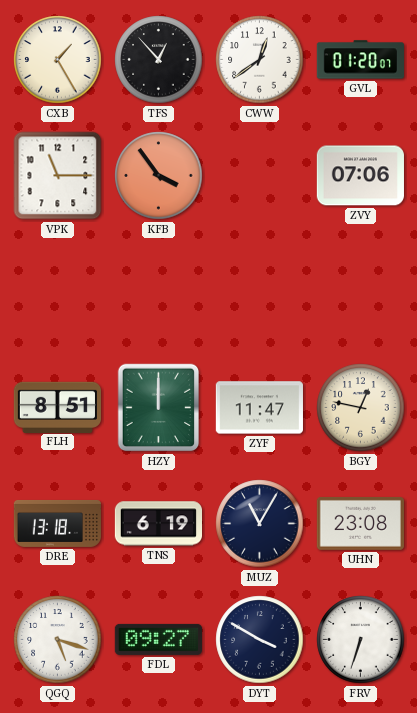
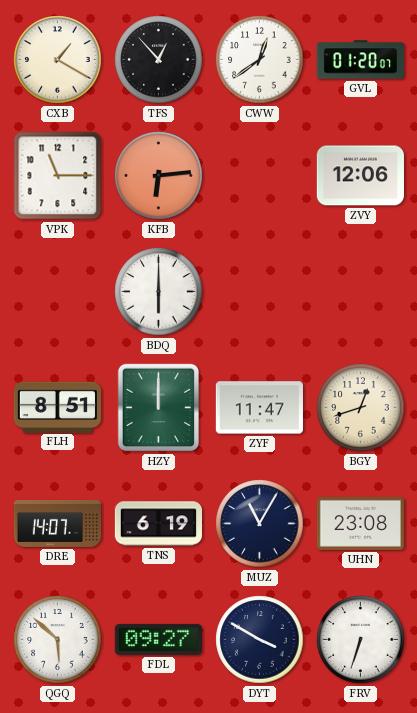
CXB: 1:25 -> 1:20 (58, 60)
KFB: 3:54 -> 6:14 (159, 176)
ZVY: 07:06 -> 12:06 (360, 176)
BDQ: none -> 6:00 (159, 292)
BGY: 12:47 -> 12:42 (361, 408)
DRE: 13:18 -> 14:07 (57, 523)
QGQ: 5:18 -> 5:52 (58, 640)
